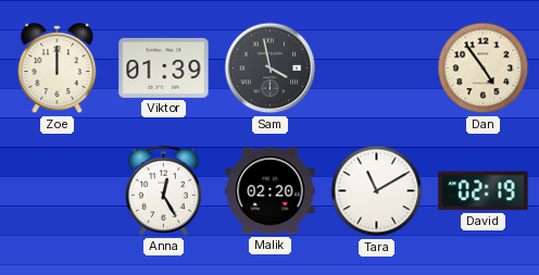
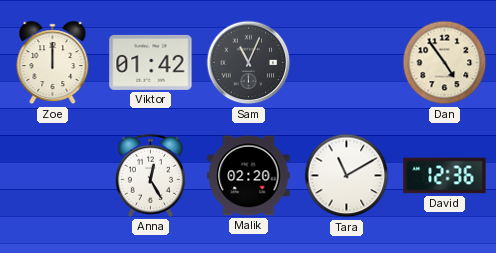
Viktor: 01:39 -> 01:42 (151, 62)
Sam: 3:58 -> 11:04 (249, 63)
David: 02:19 -> 12:36 (445, 176)
